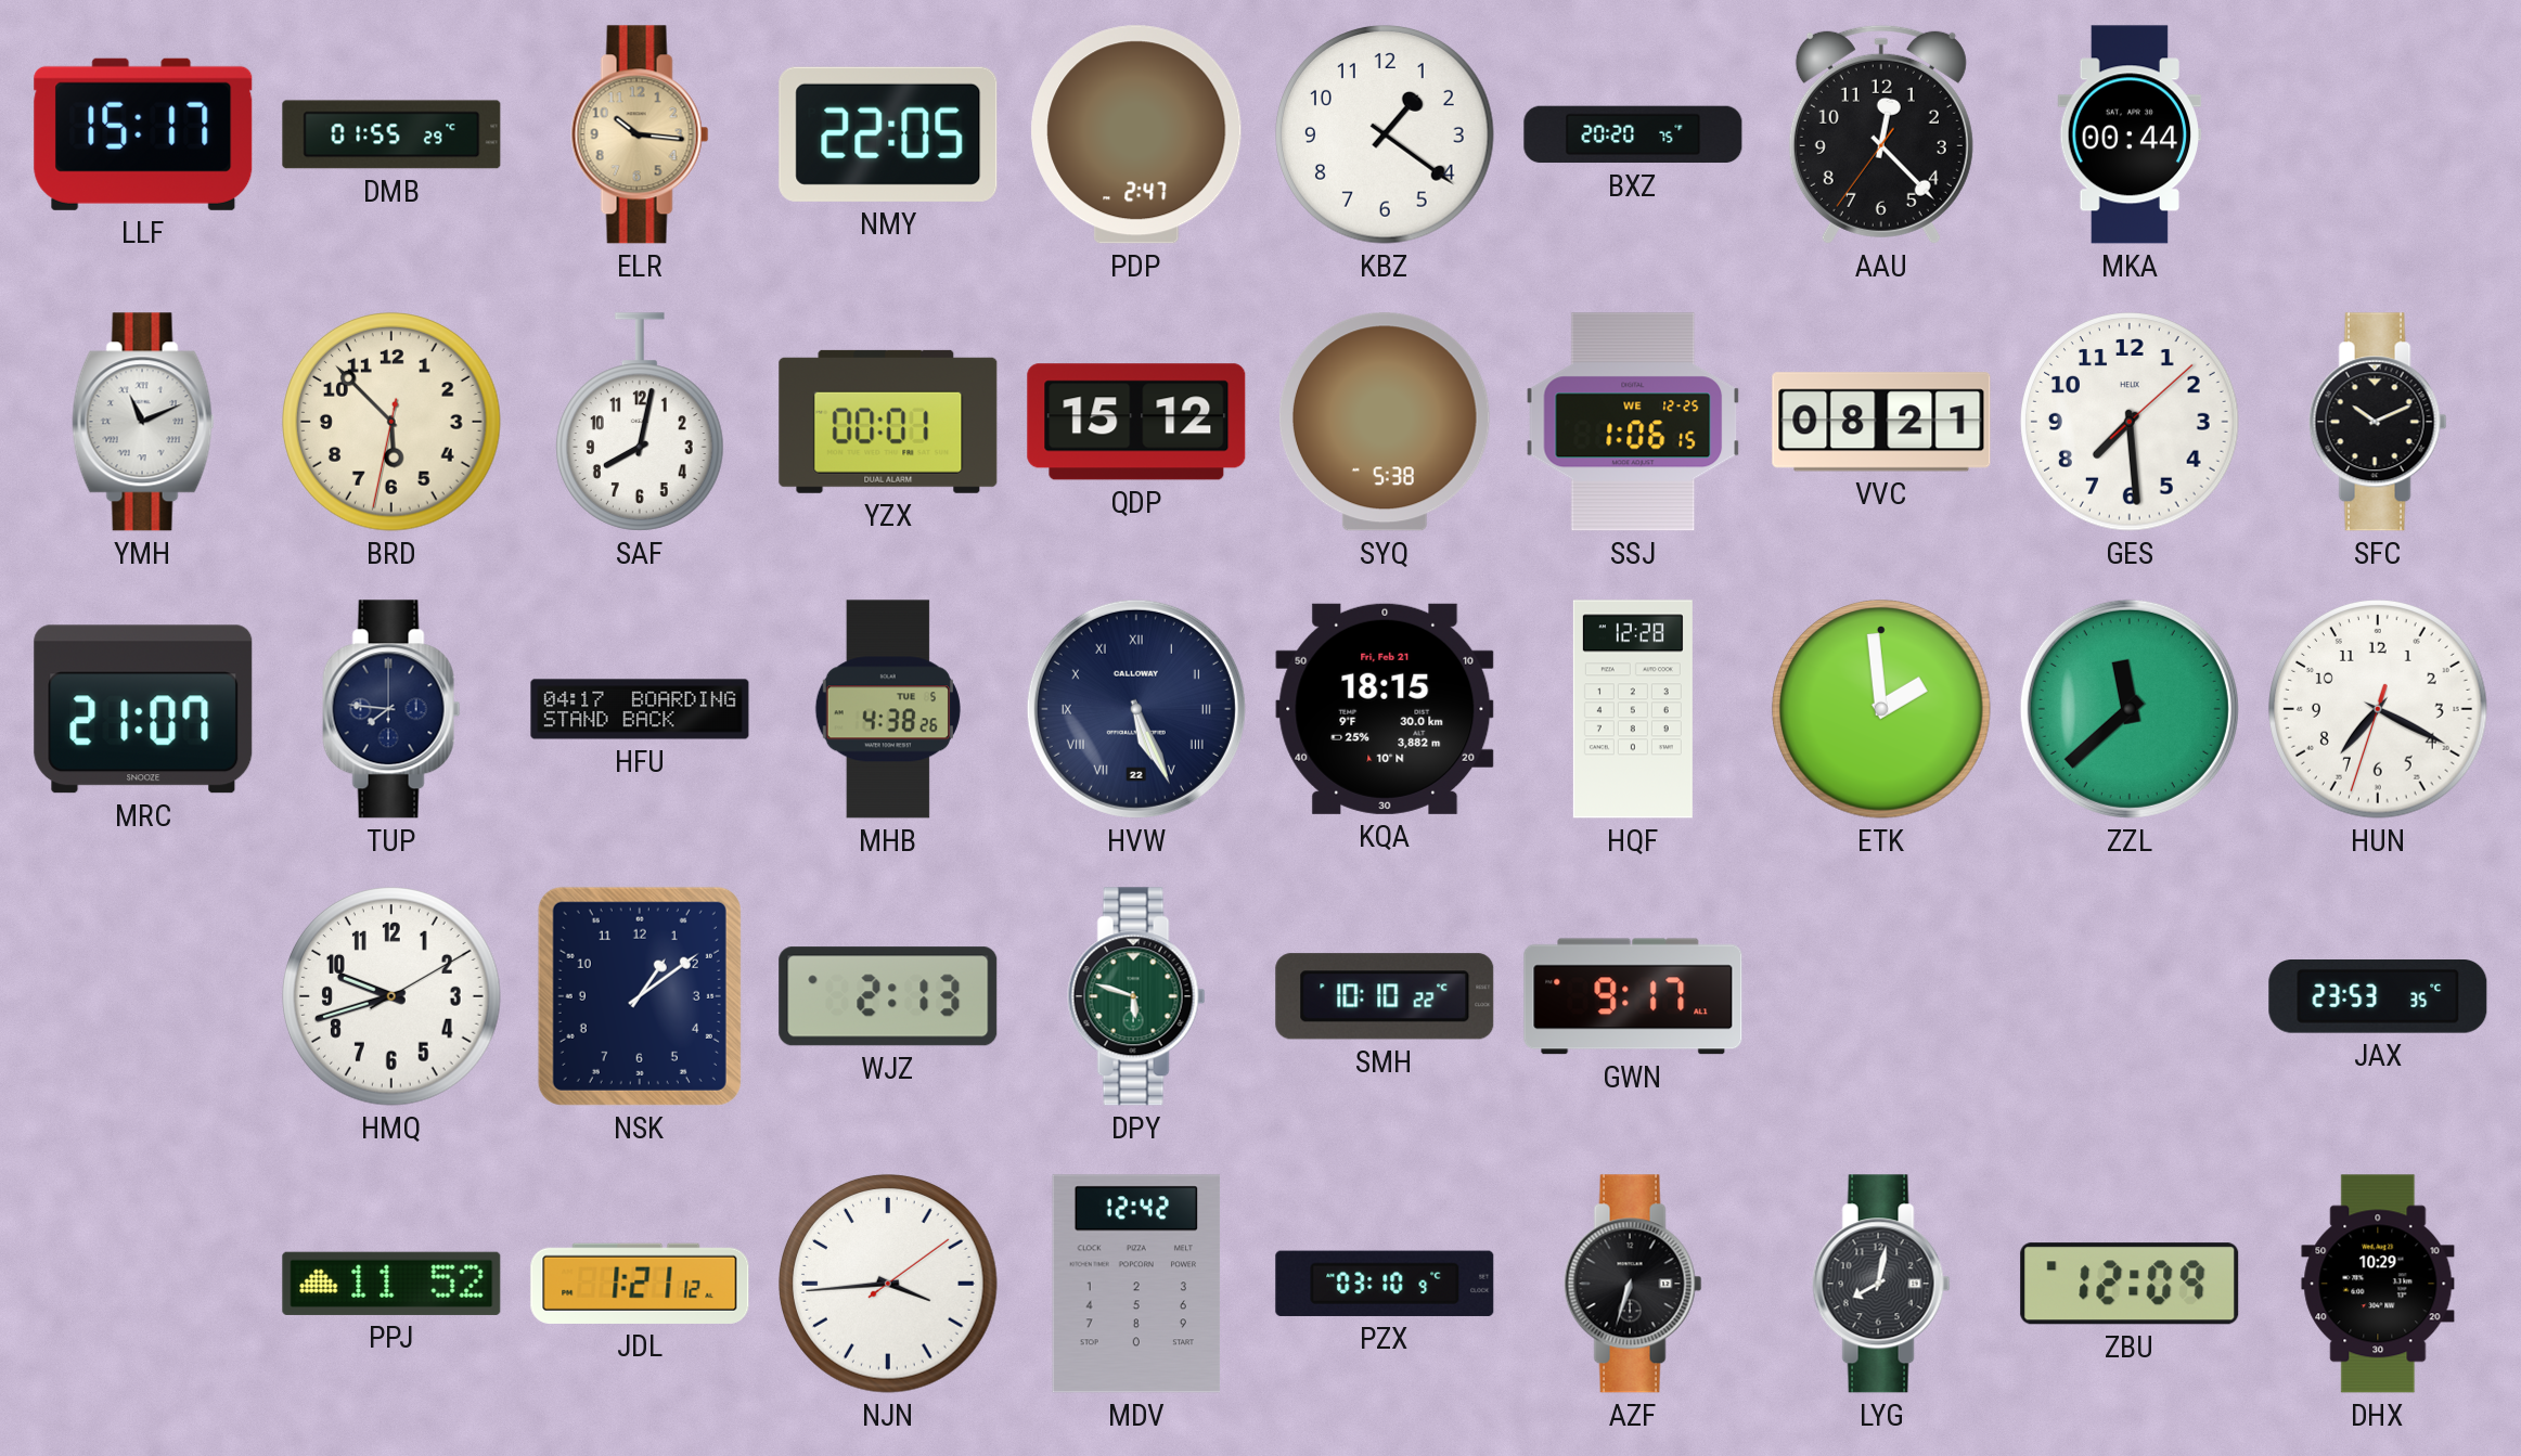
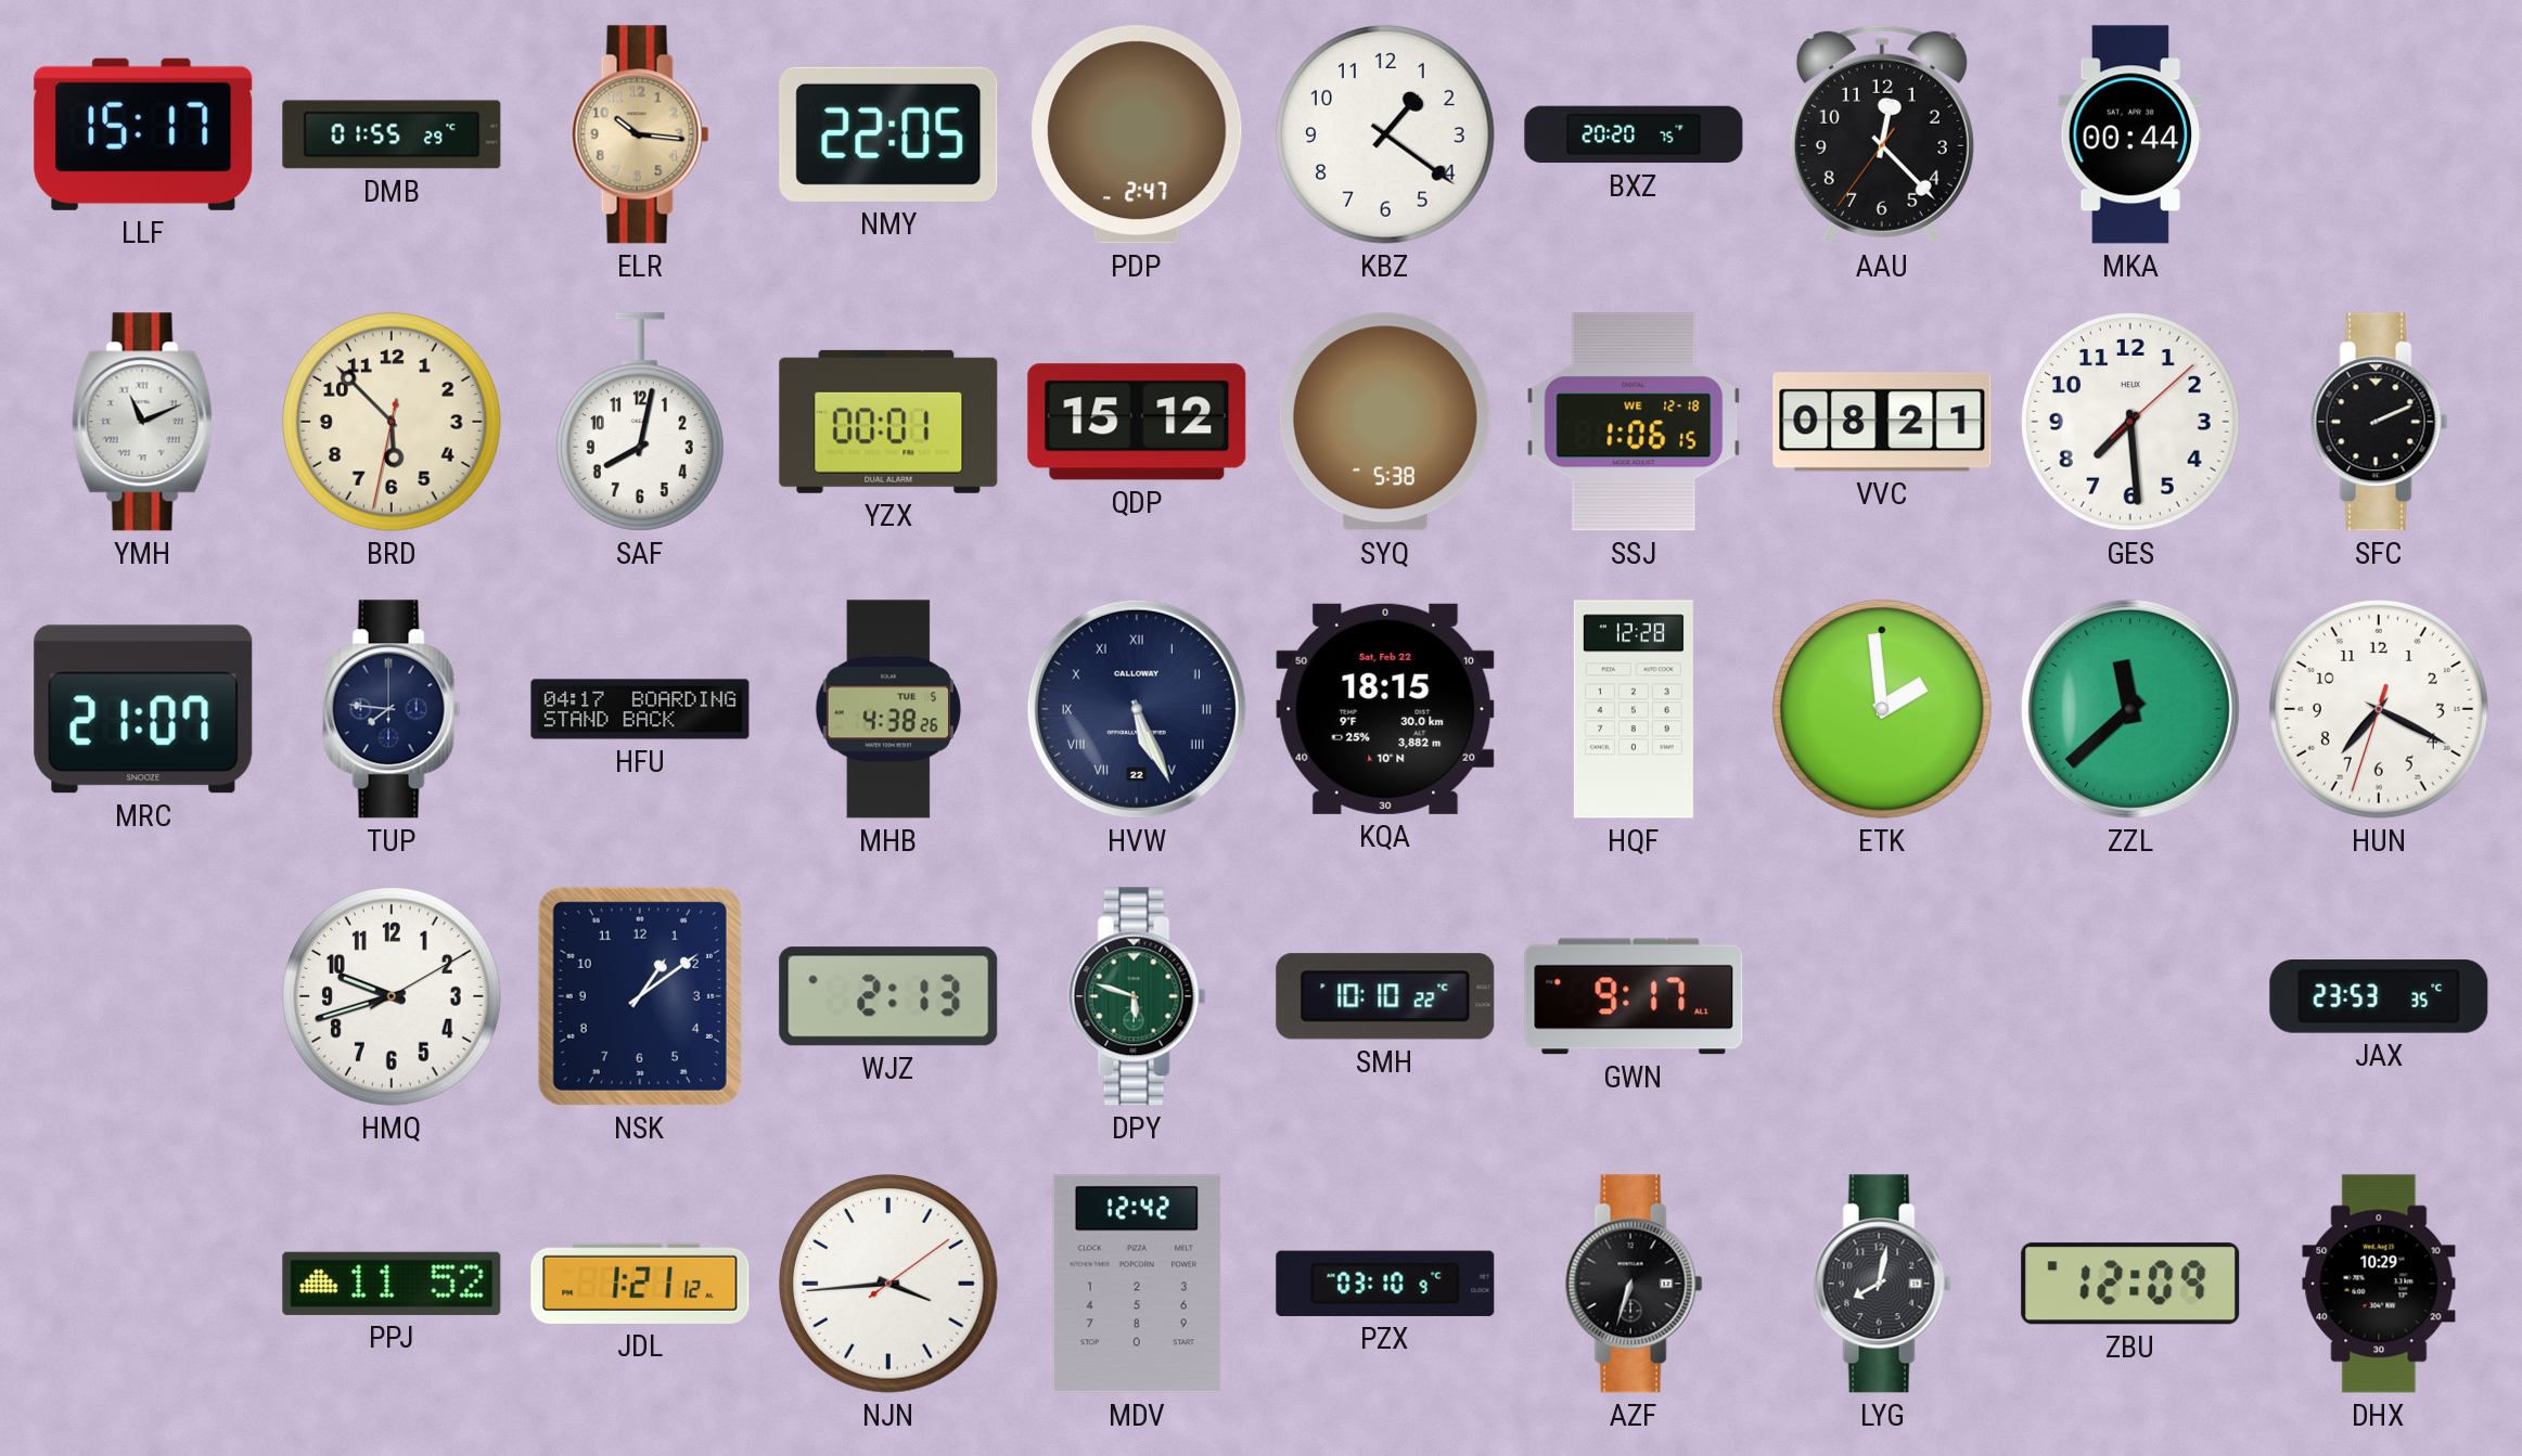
SSJ date: WE 12-25 -> WE 12-18 (1634, 422)
SFC: 10:11 -> 2:11 (2379, 422)
KQA date: Fri, Feb 21 -> Sat, Feb 22 (1385, 709)
